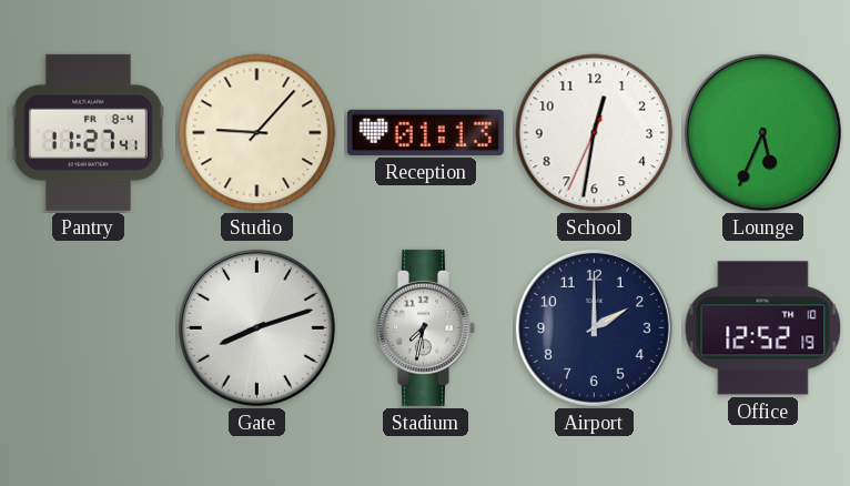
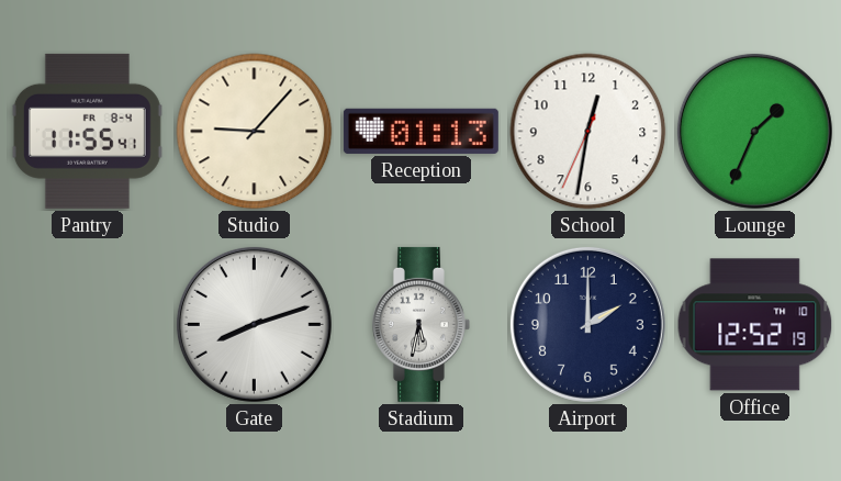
Pantry: 11:27 -> 11:55 (87, 131)
Lounge: 5:34 -> 1:34 (754, 131)
Stadium: 7:32 -> 5:32 (420, 324)
